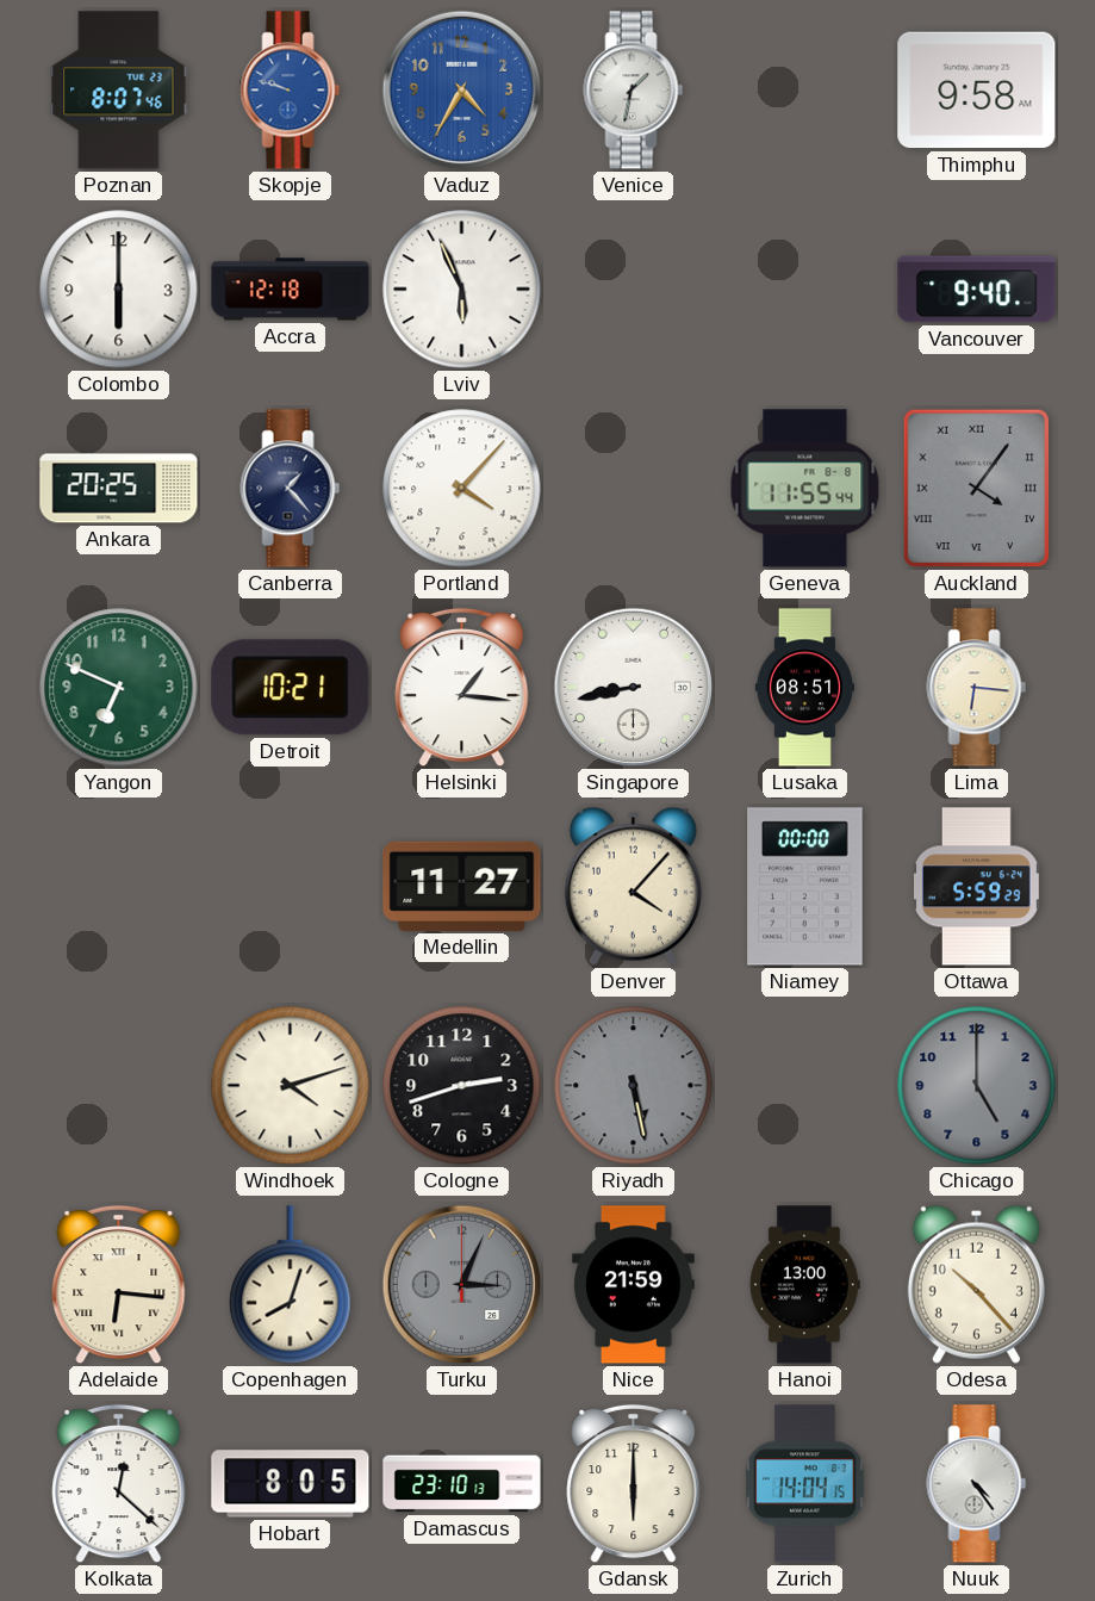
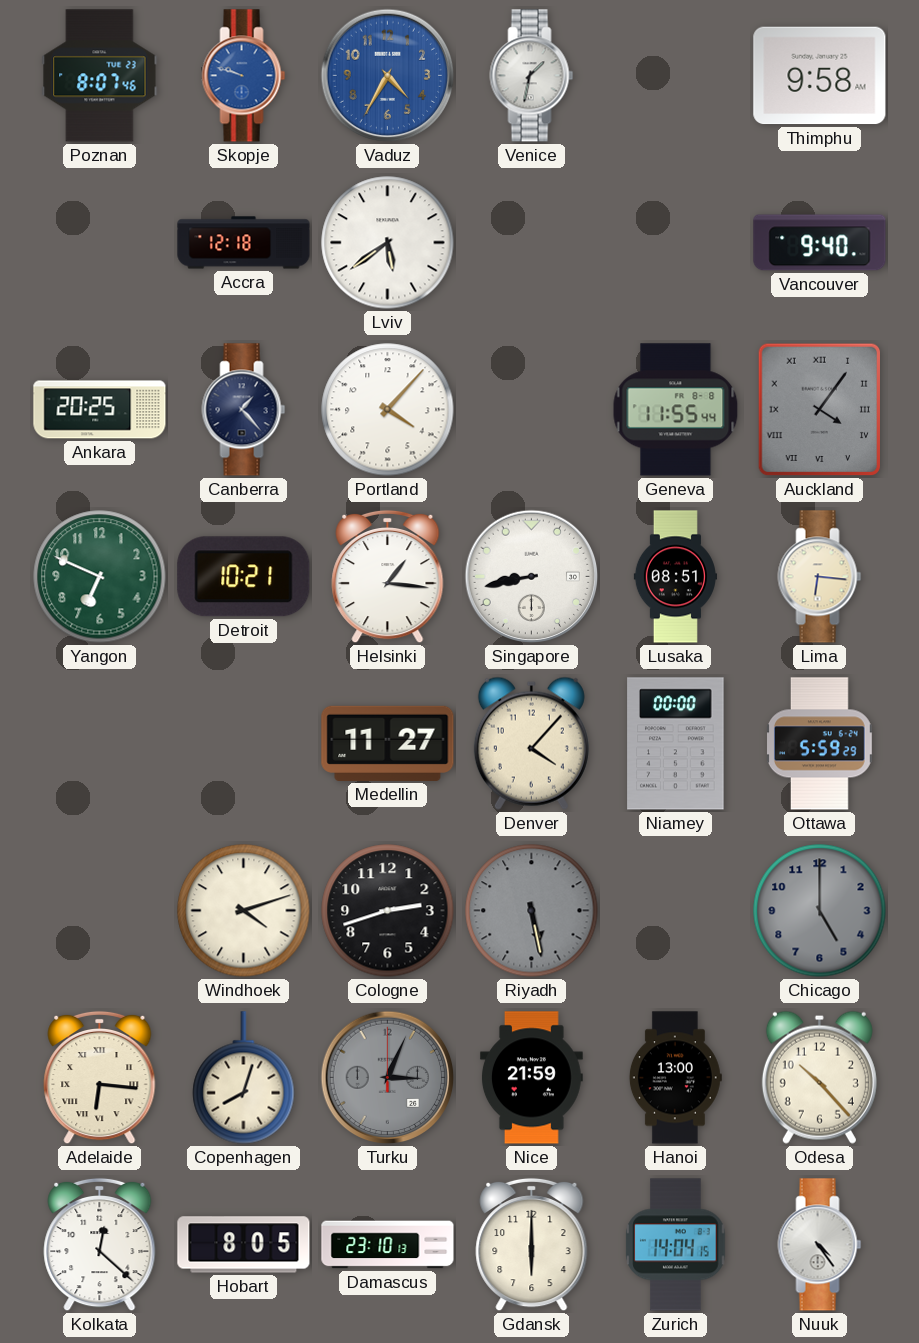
Colombo: 6:00 -> none (119, 290)
Lviv: 5:56 -> 5:39 (388, 243)
